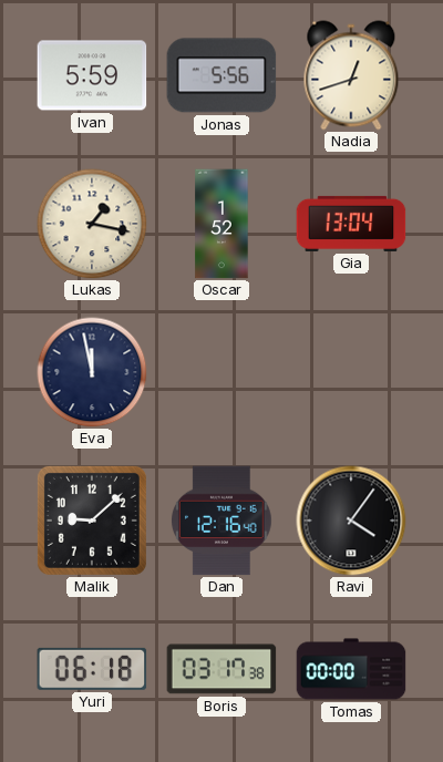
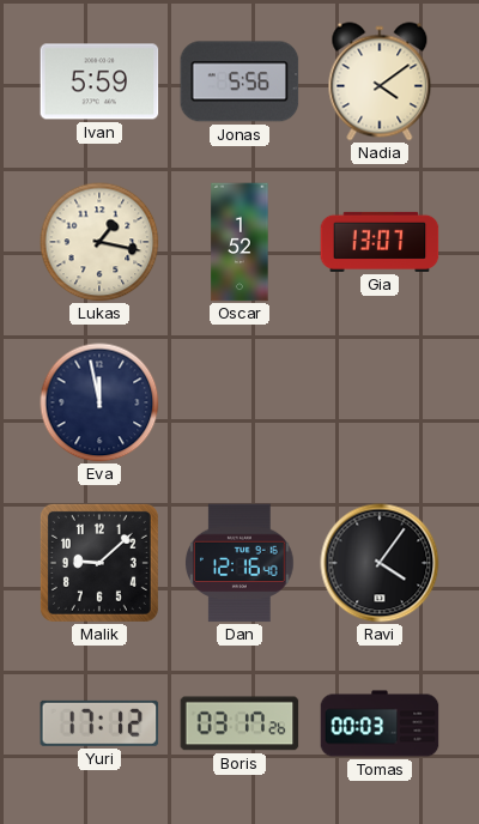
Nadia: 12:42 -> 4:09 (380, 81)
Gia: 13:04 -> 13:07 (380, 242)
Yuri: 06:18 -> 17:12 (99, 723)
Boris: 03:17:38 -> 03:17:26 (239, 723)
Tomas: 00:00 -> 00:03 (380, 723)
